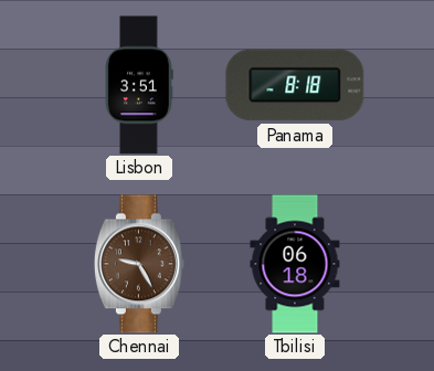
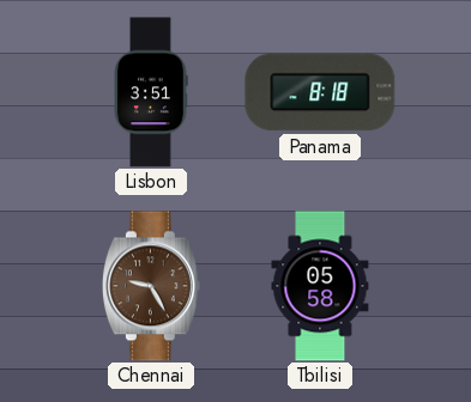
Tbilisi: 06:18 -> 05:58 (320, 286)
